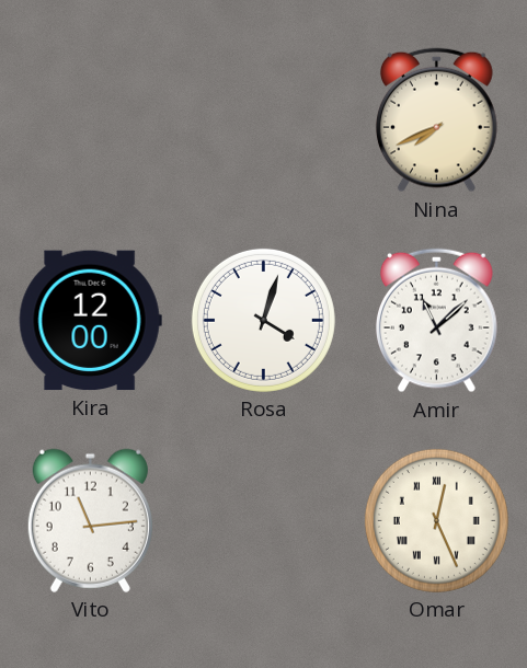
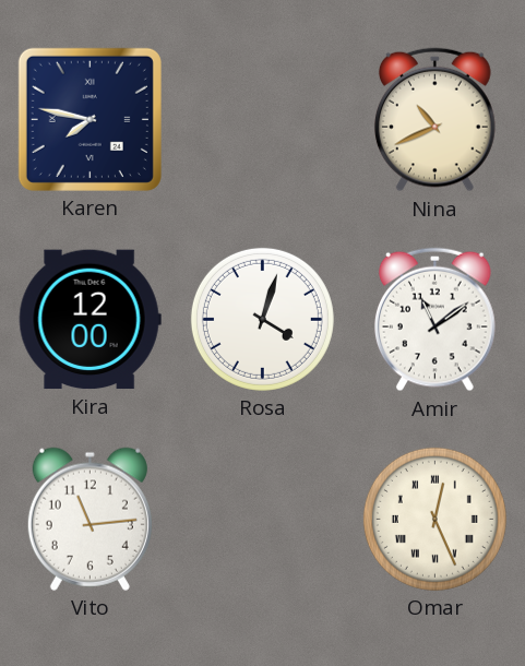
Karen: none -> 7:47 (90, 119)
Nina: 7:41 -> 10:41 (434, 120)
Amir: 11:08 -> 11:09 (434, 320)
